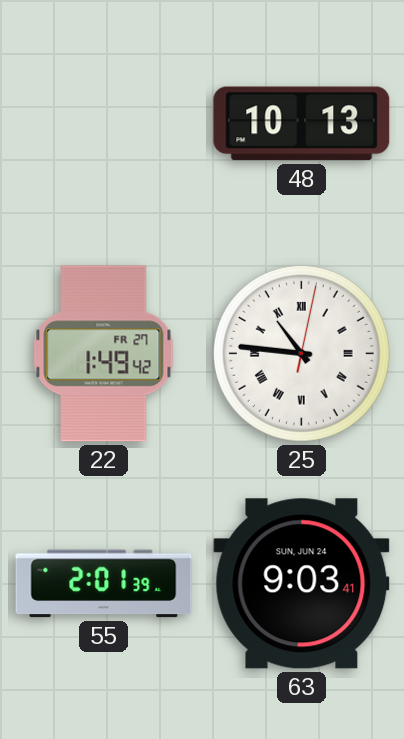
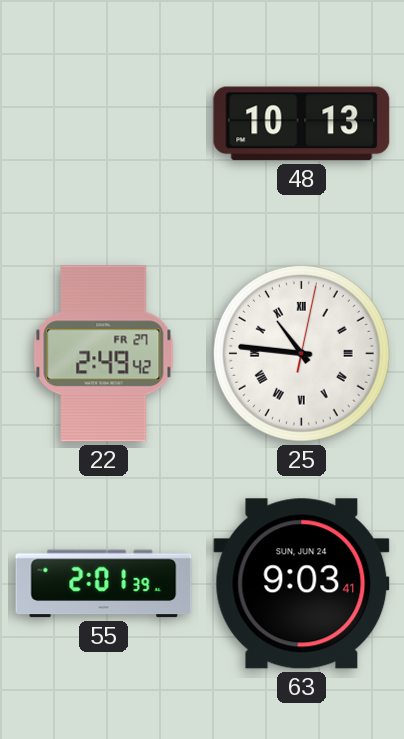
22: 1:49 -> 2:49 (104, 354)
